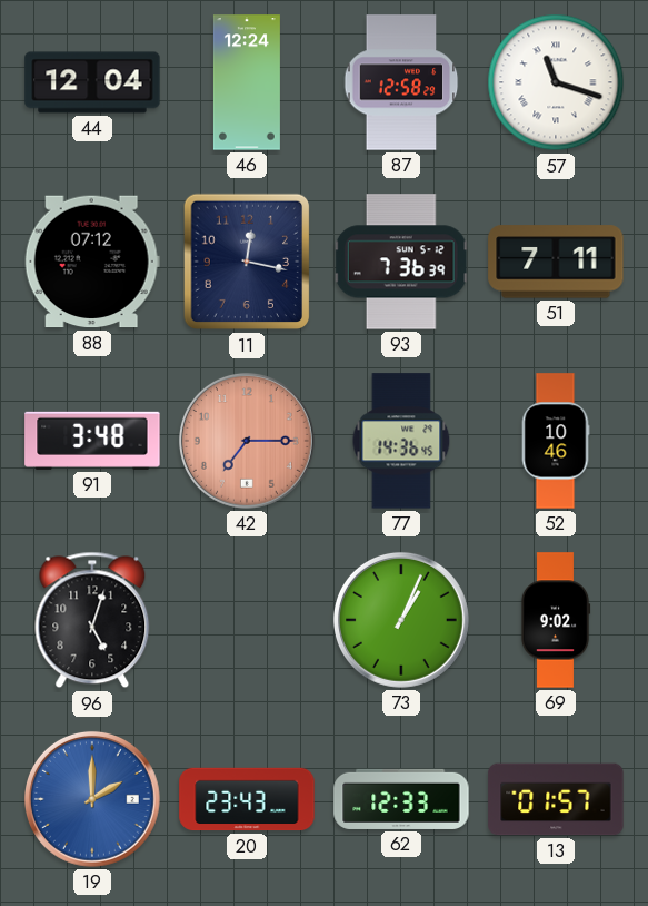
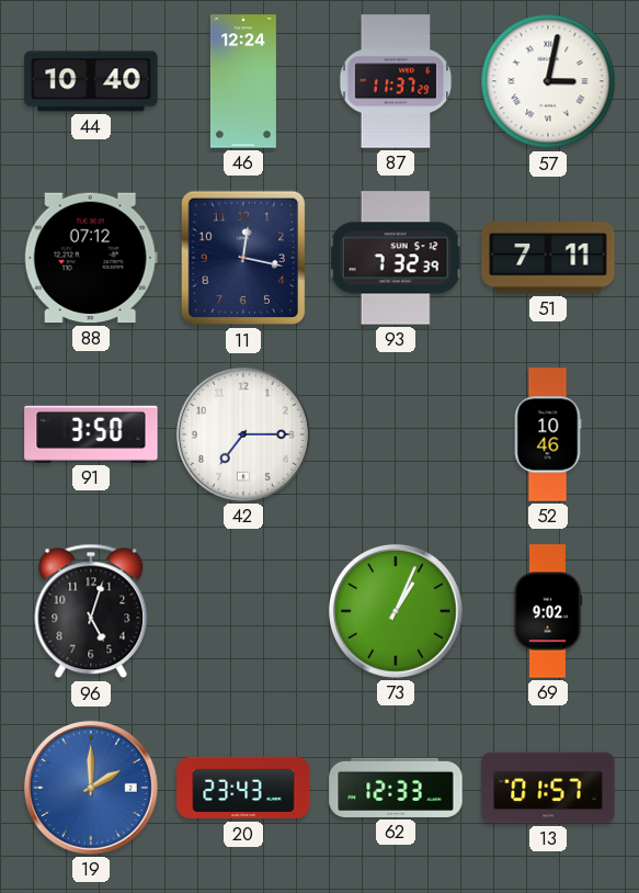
44: 12:04 -> 10:40 (91, 81)
87: 12:58 -> 11:37 (396, 81)
57: 11:18 -> 3:02 (548, 81)
93: 7:36 -> 7:32 (396, 258)
91: 3:48 -> 3:50 (91, 434)
42 dial: salmon -> white (243, 434)
77: 14:36 -> none (401, 441)
